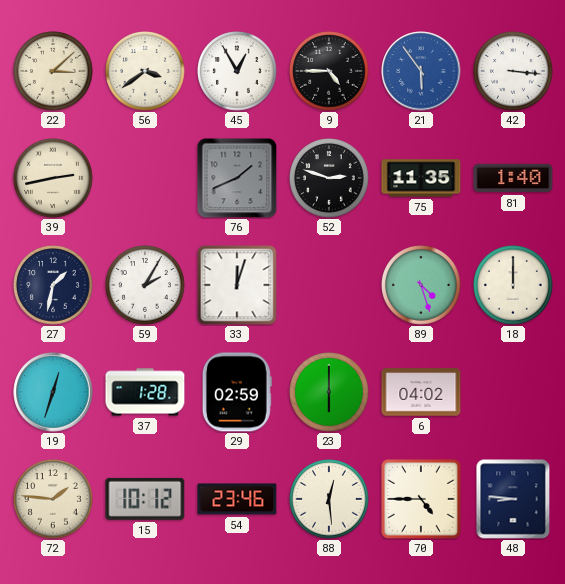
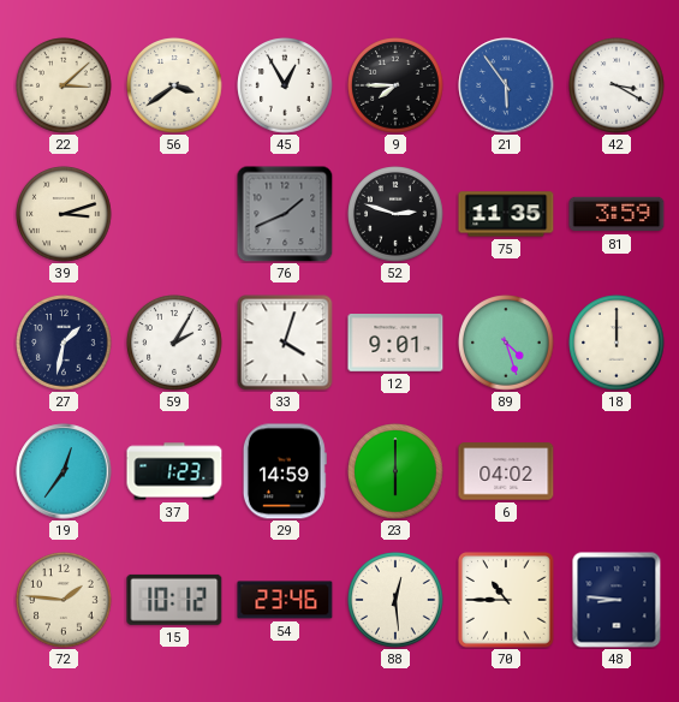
9: 4:45 -> 7:45 (395, 85)
42: 3:16 -> 3:20 (617, 85)
39: 2:43 -> 3:12 (64, 214)
81: 1:40 -> 3:59 (617, 214)
33: 12:03 -> 4:03 (285, 343)
12: none -> 9:01 (395, 344)
19: 12:33 -> 12:36 (64, 471)
37: 1:28 -> 1:23 (174, 471)
29: 02:59 -> 14:59 (285, 471)
70: 4:45 -> 10:45 (507, 601)
